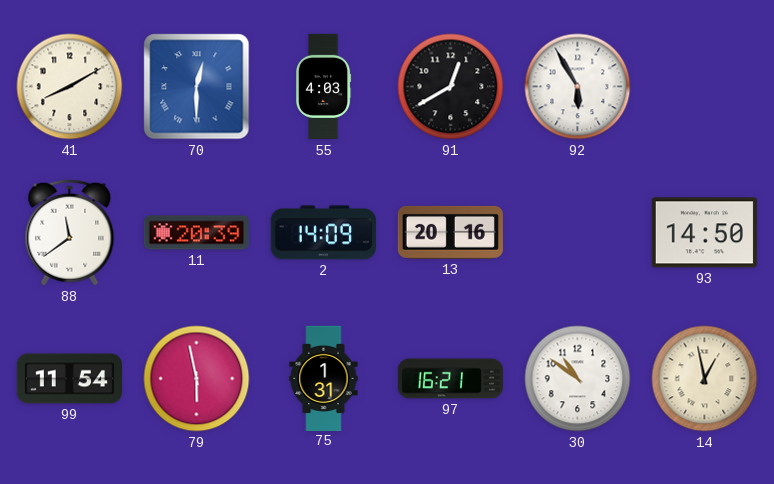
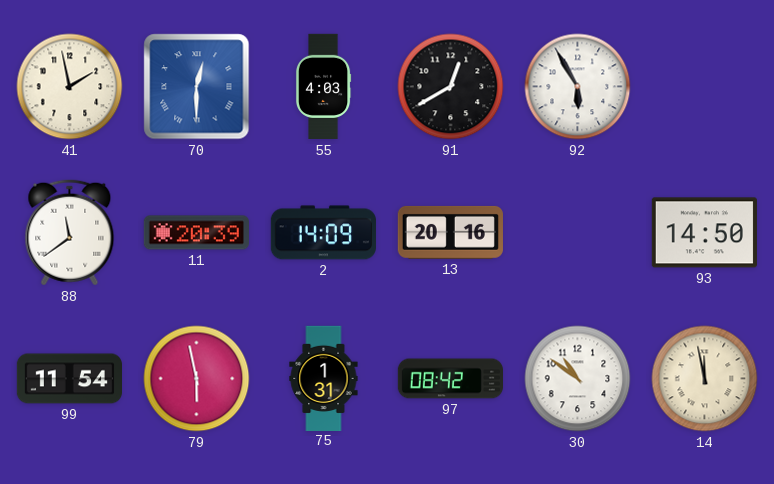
41: 8:10 -> 1:58 (70, 87)
97: 16:21 -> 08:42 (450, 379)
14: 12:58 -> 11:58 (705, 379)
